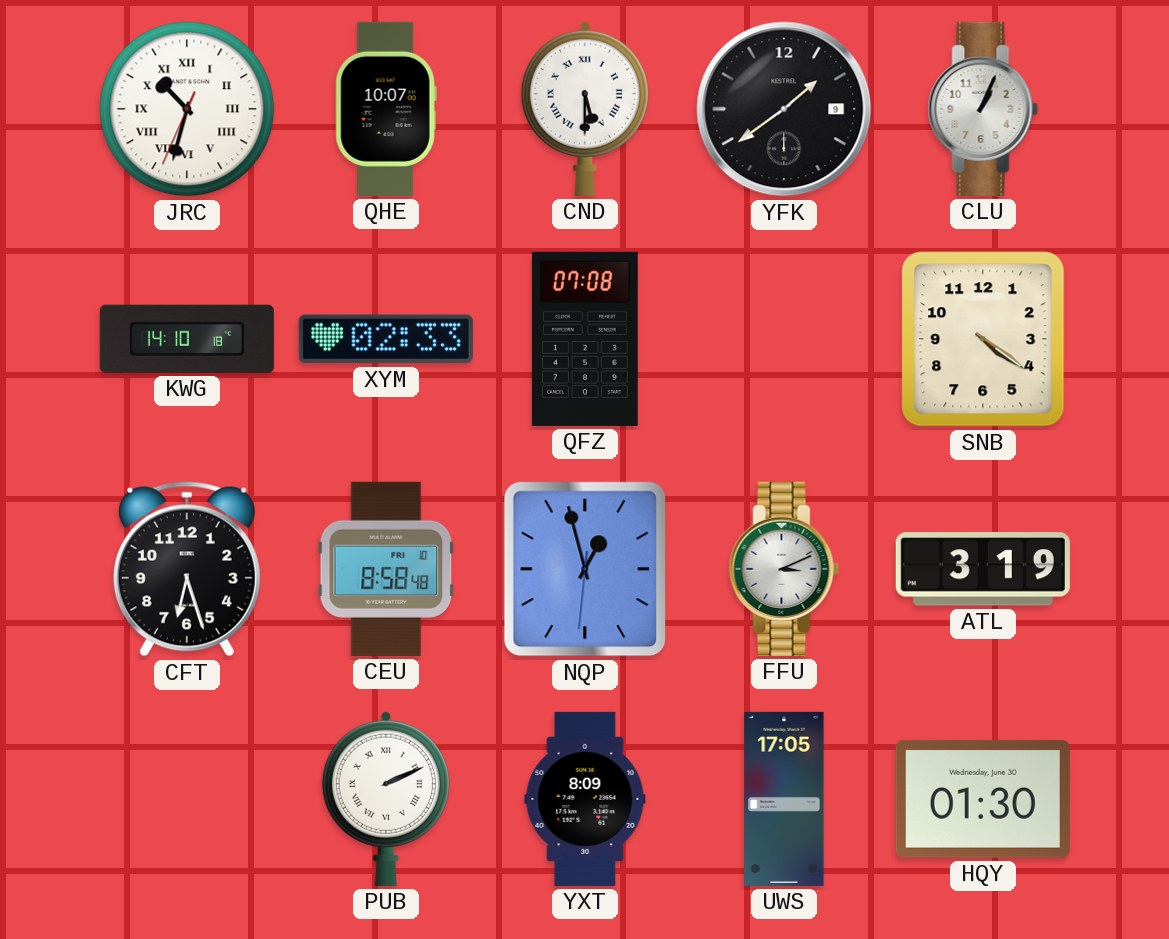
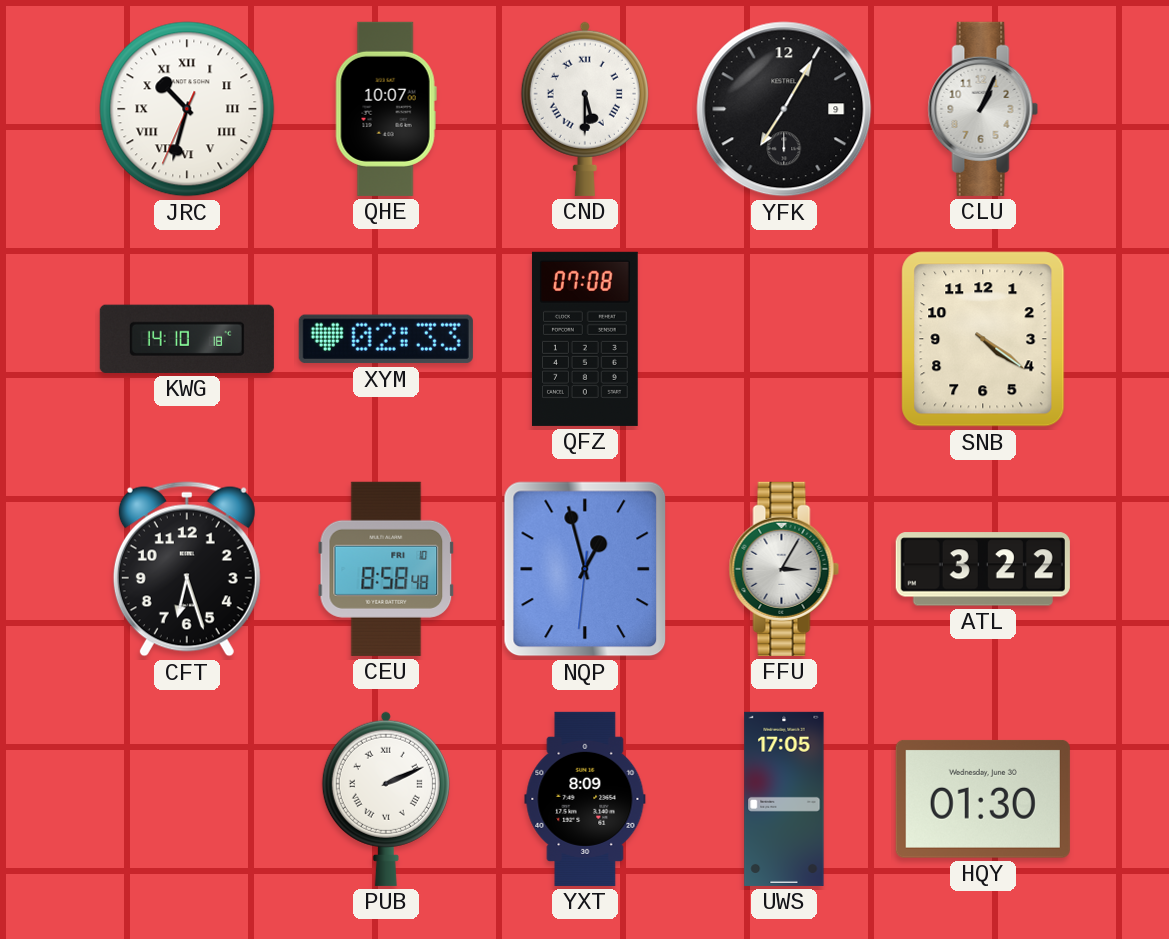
YFK: 1:39 -> 7:05 (784, 109)
FFU: 3:11 -> 3:05 (784, 569)
ATL: 3:19 -> 3:22 (983, 569)
